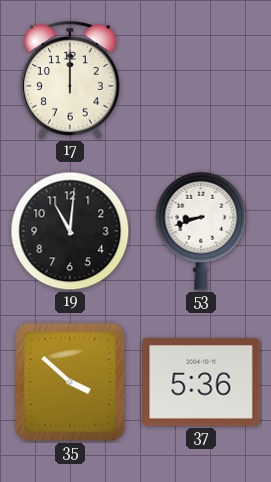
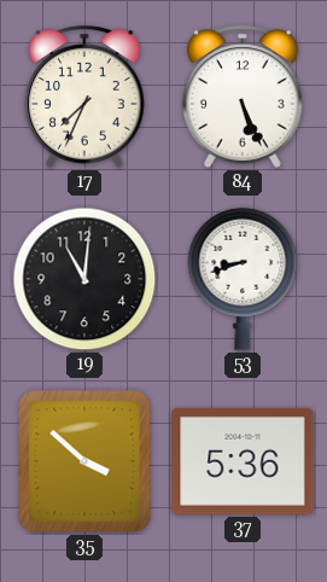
17: 12:00 -> 7:34 (84, 97)
84: none -> 5:26 (243, 97)
